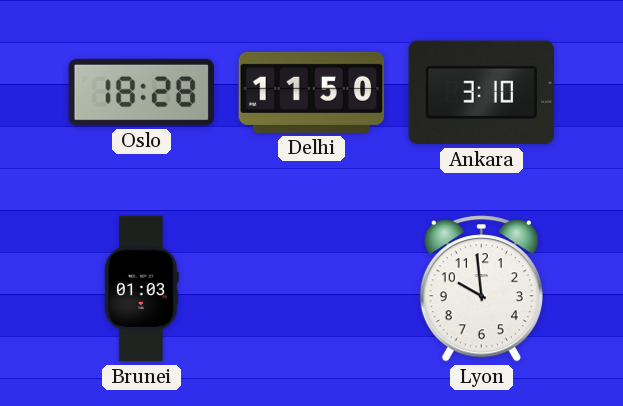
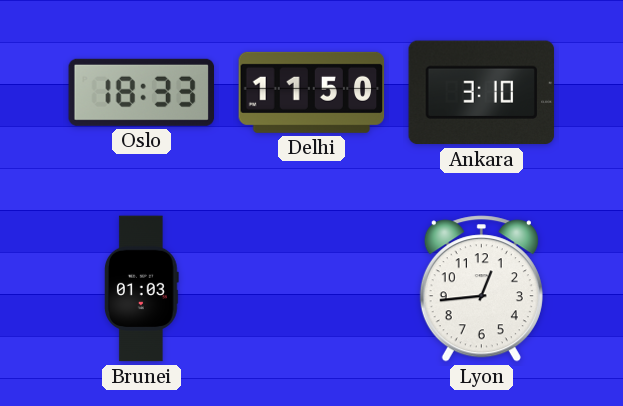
Oslo: 18:28 -> 18:33 (141, 92)
Lyon: 9:59 -> 12:44 (481, 289)
